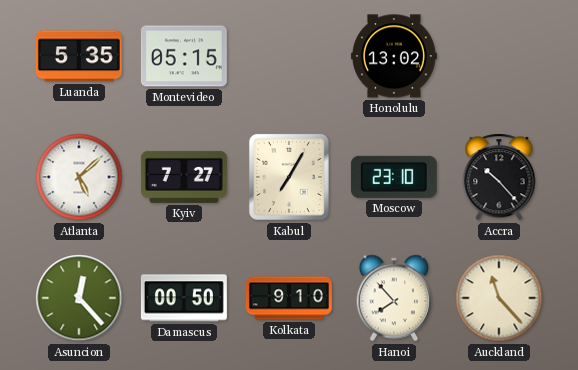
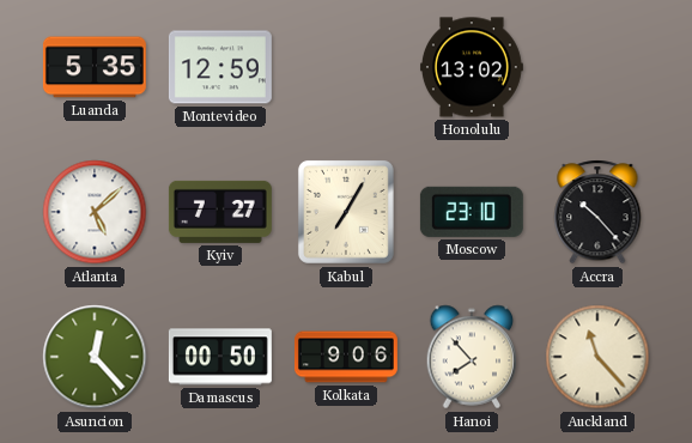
Montevideo: 05:15 -> 12:59 (220, 67)
Kolkata: 9:10 -> 9:06 (346, 357)
